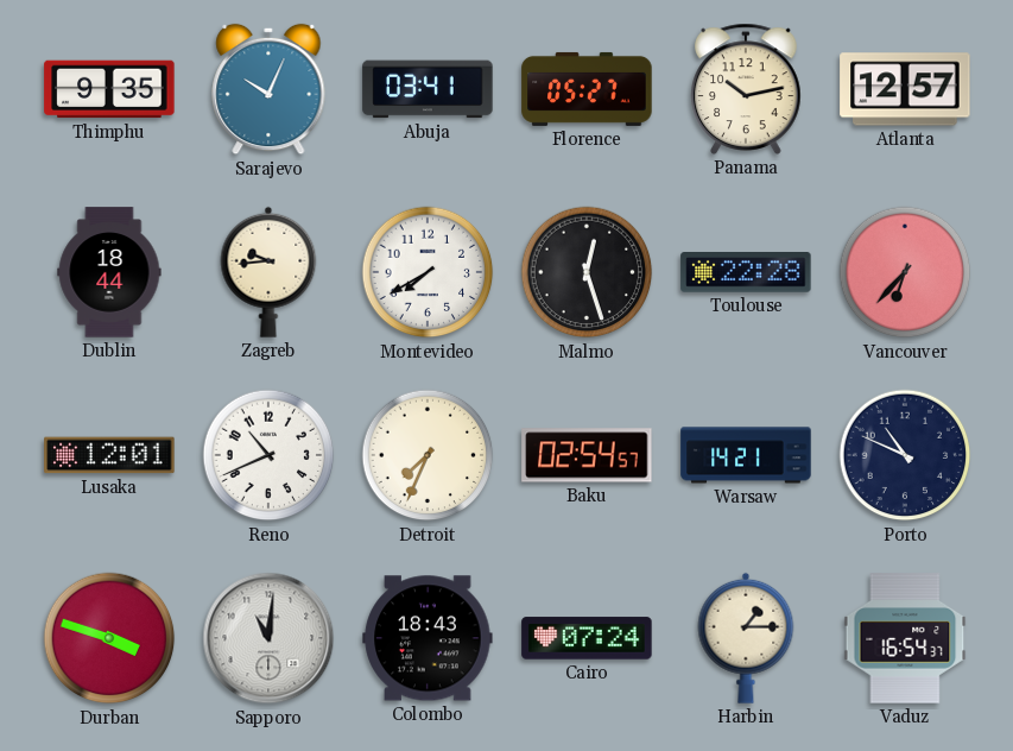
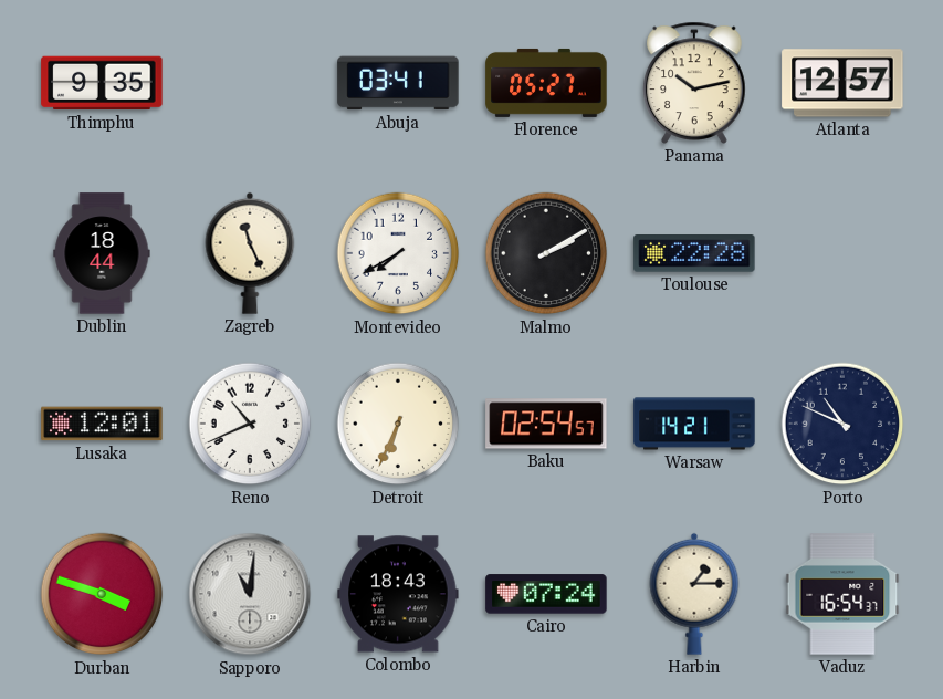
Sarajevo: 10:04 -> none (268, 89)
Zagreb: 9:44 -> 11:26 (250, 253)
Malmo: 12:27 -> 2:10 (546, 253)
Vancouver: 6:37 -> none (905, 272)
Detroit: 7:34 -> 6:34 (398, 424)
